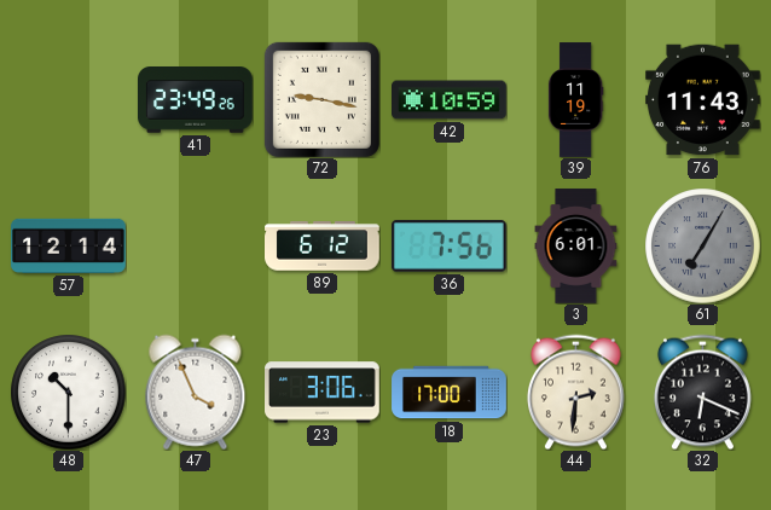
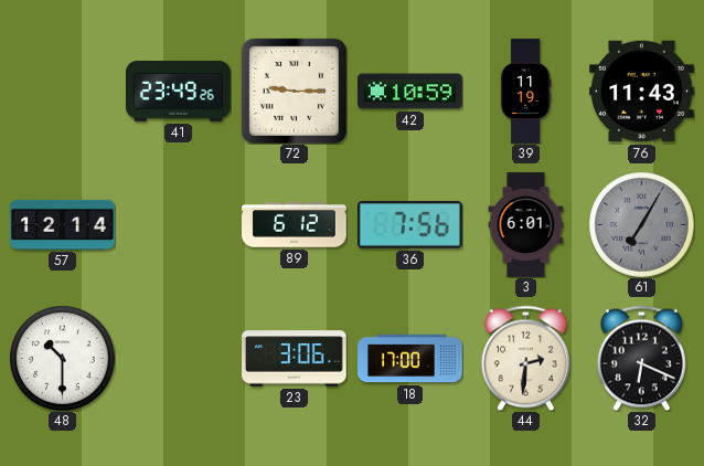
72: 9:17 -> 9:15 (294, 91)
47: 3:56 -> none (196, 392)
